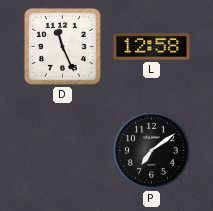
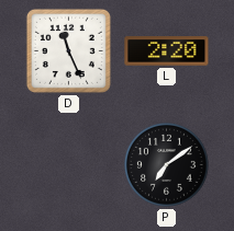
L: 12:58 -> 2:20 (167, 51)
